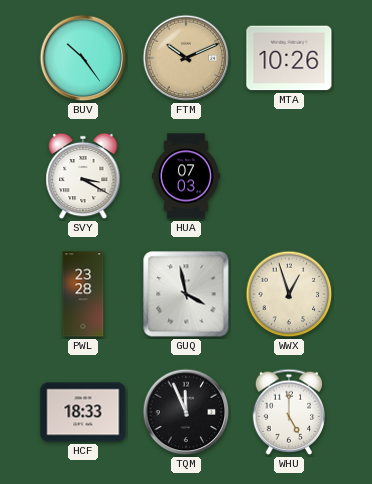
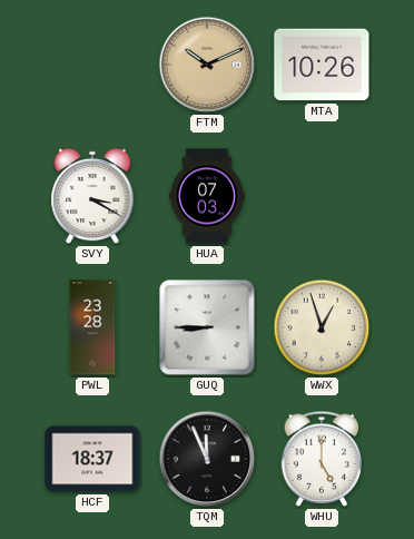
BUV: 10:24 -> none (83, 58)
GUQ: 3:58 -> 8:45 (207, 327)
HCF: 18:33 -> 18:37 (92, 459)
